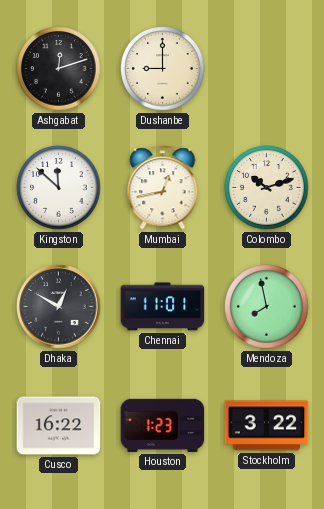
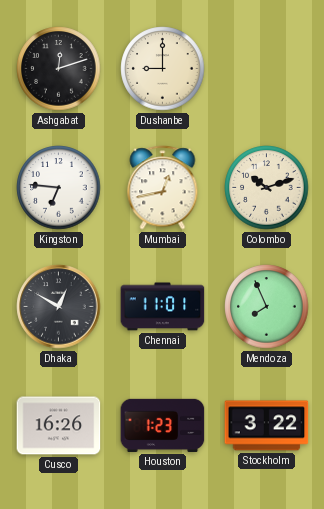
Kingston: 11:52 -> 6:46 (59, 188)
Mendoza: 7:58 -> 7:56 (267, 307)
Cusco: 16:22 -> 16:26 (59, 426)
